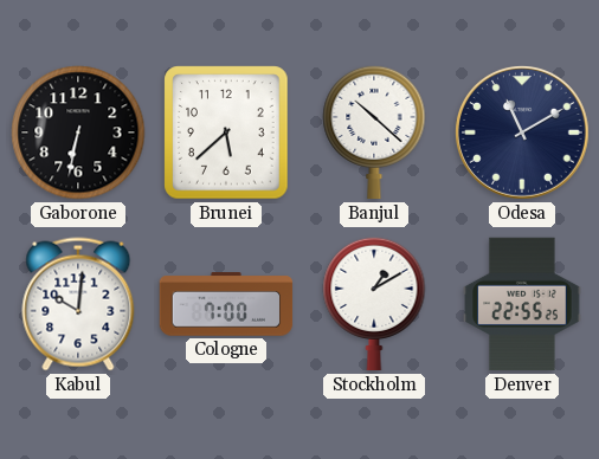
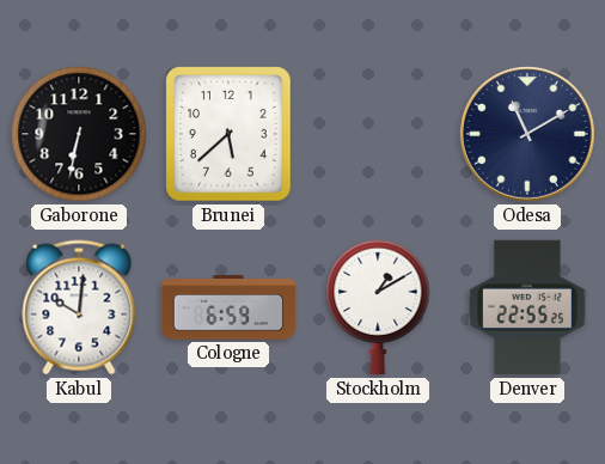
Banjul: 10:22 -> none (374, 132)
Cologne: 7:00 -> 6:59 (228, 307)
